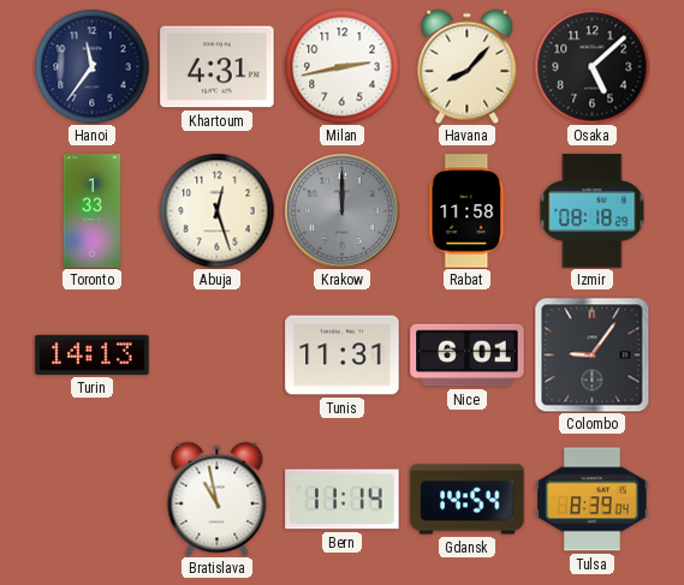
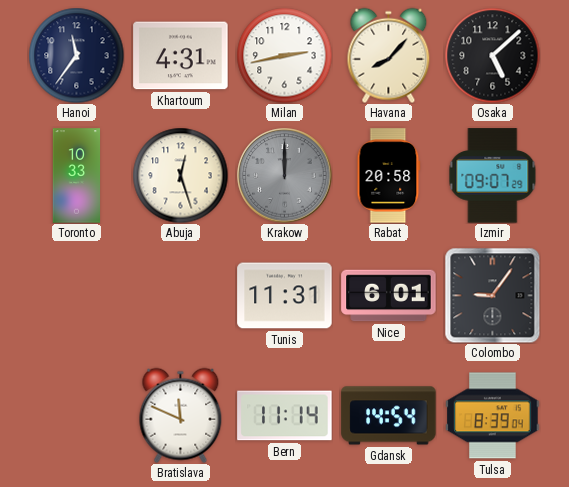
Toronto: 1:33 -> 10:33 (77, 176)
Rabat: 11:58 -> 20:58 (389, 176)
Izmir: 08:18 -> 09:07 (493, 176)
Turin: 14:13 -> none (93, 354)
Bratislava: 10:58 -> 11:49 (181, 415)
